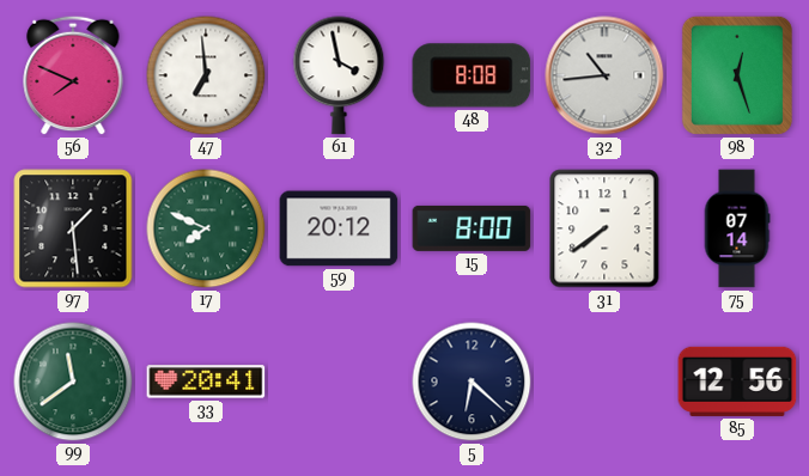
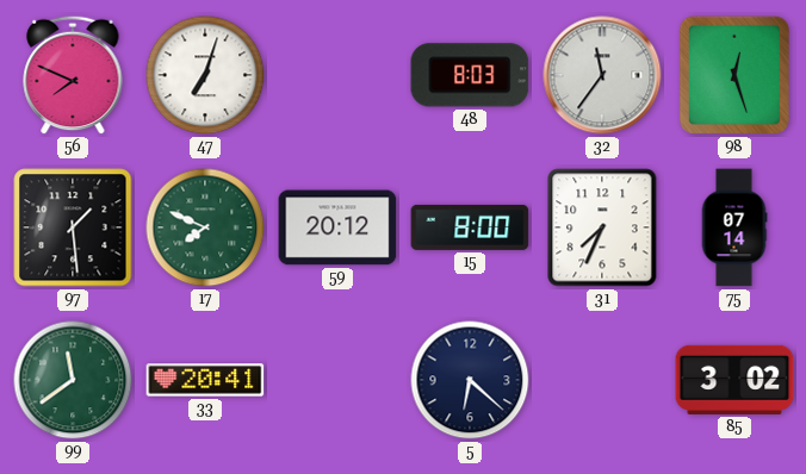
47: 6:59 -> 7:03 (205, 75)
61: 3:58 -> none (339, 75)
48: 8:08 -> 8:03 (470, 75)
32: 10:44 -> 11:36 (602, 75)
31: 7:39 -> 7:34 (602, 227)
85: 12:56 -> 3:02 (734, 380)
